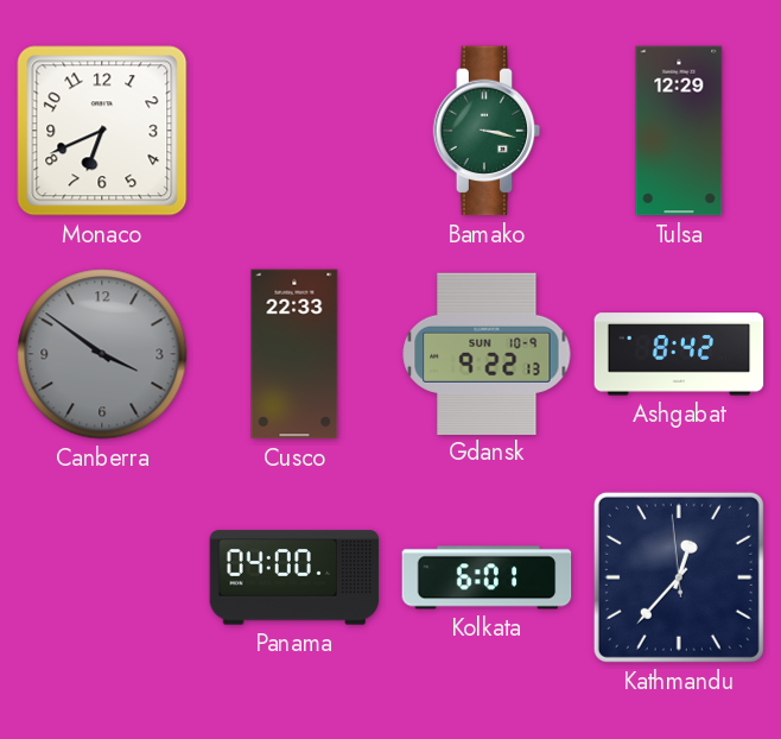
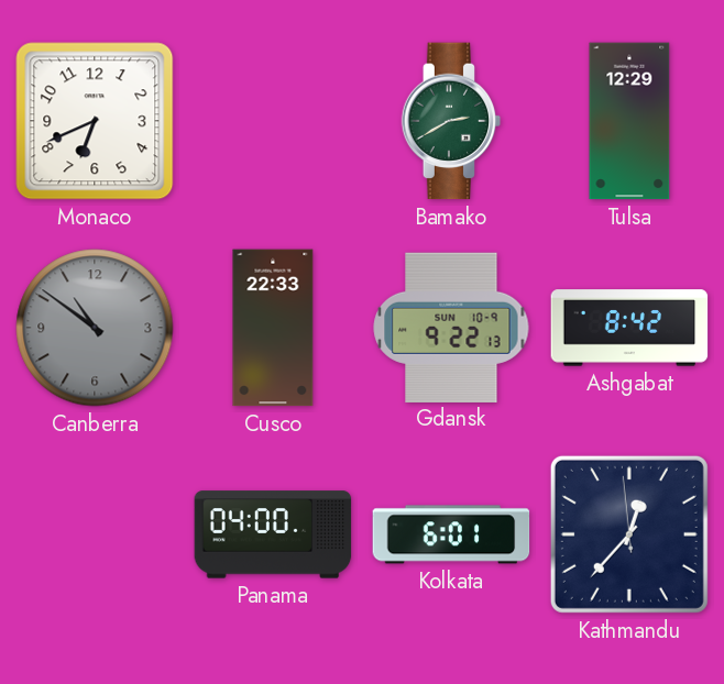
Bamako: 3:17 -> 2:40 (451, 121)
Canberra: 3:51 -> 10:51 (95, 328)
